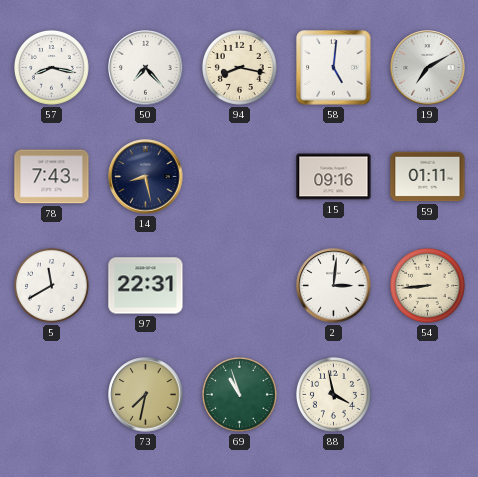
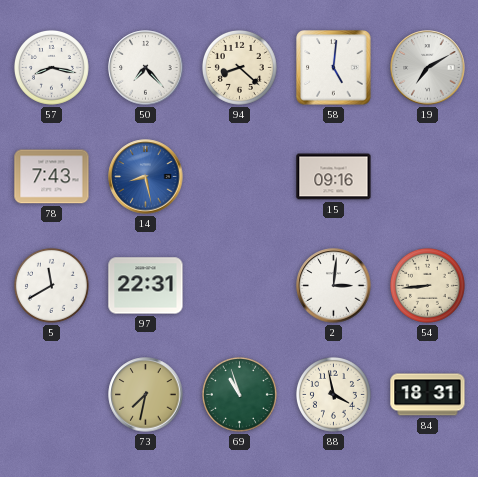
94: 8:17 -> 8:22 (239, 67)
14 dial: navy -> blue (146, 177)
59: 01:11 -> none (428, 177)
84: none -> 18:31 (428, 395)
